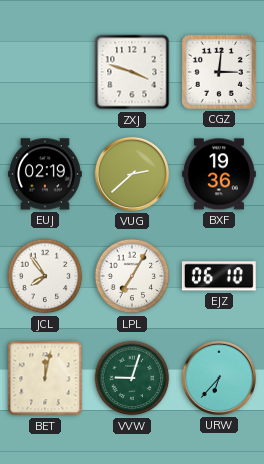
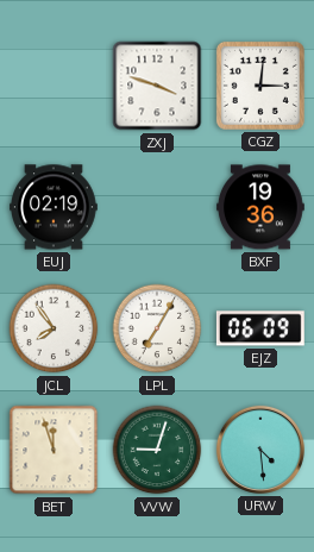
VUG: 2:38 -> none (132, 174)
EJZ: 06:10 -> 06:09 (260, 328)
BET: 12:02 -> 11:57 (54, 450)
URW: 6:37 -> 4:29 (260, 450)
